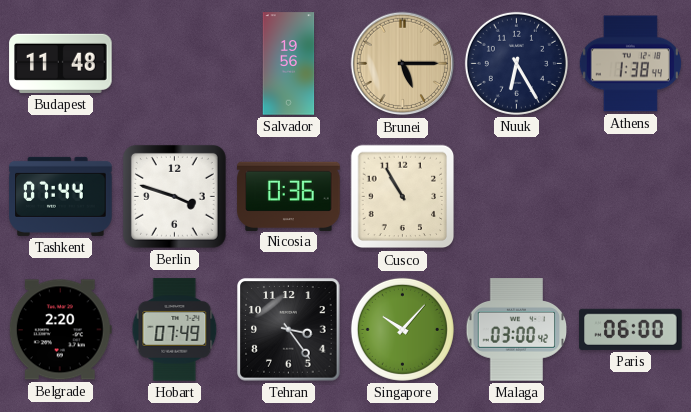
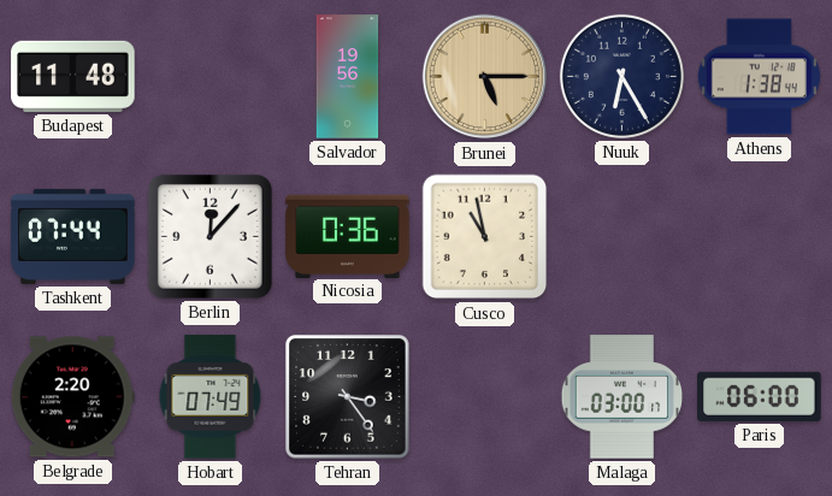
Berlin: 3:48 -> 12:07 (210, 236)
Cusco: 10:55 -> 10:58 (485, 237)
Singapore: 10:07 -> none (402, 329)
Malaga: 03:00:42 -> 03:00:17 (622, 397)
